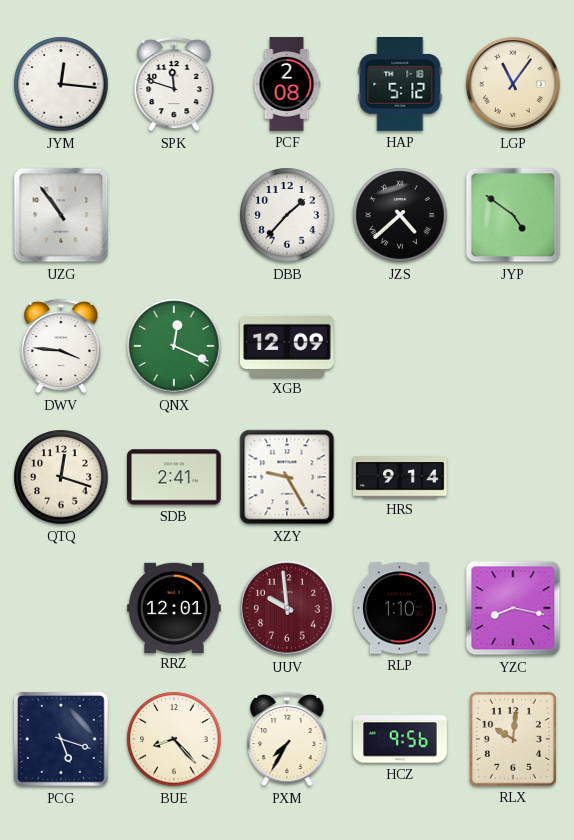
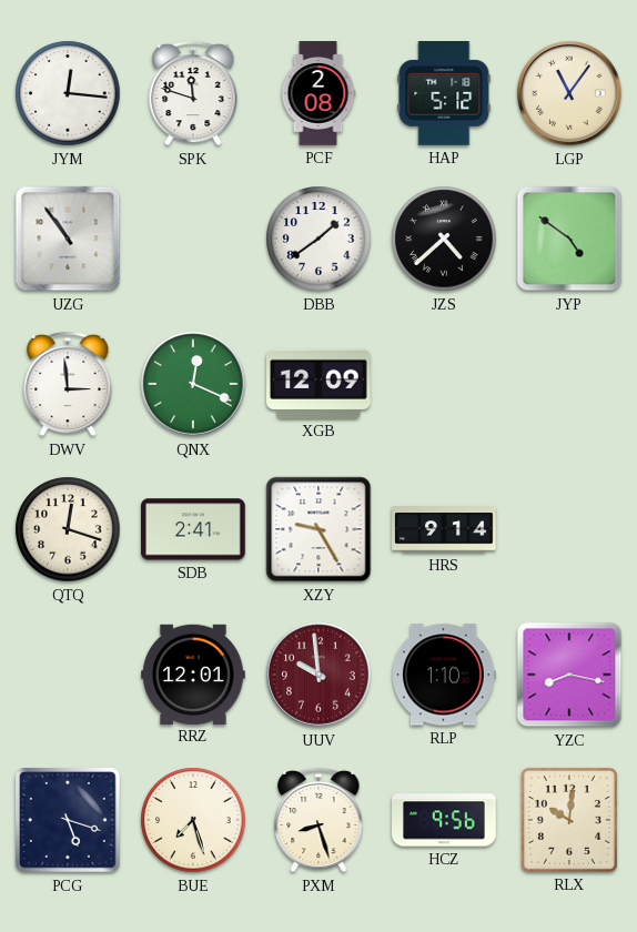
DBB: 1:37 -> 1:39 (318, 239)
DWV: 3:46 -> 2:59 (68, 384)
BUE: 8:23 -> 7:27 (193, 820)
PXM: 7:35 -> 8:27 (318, 820)
